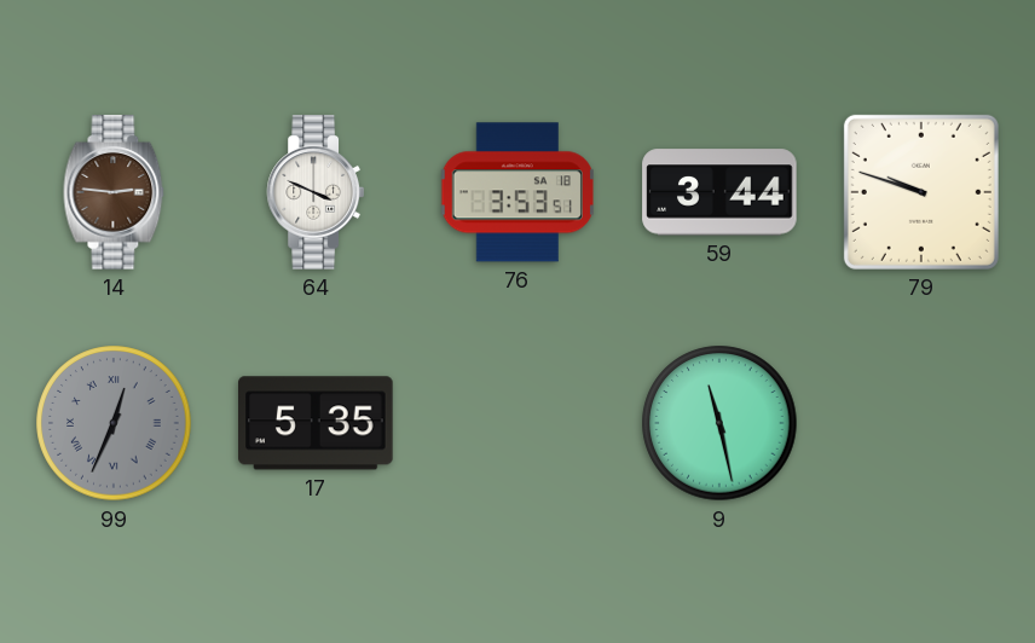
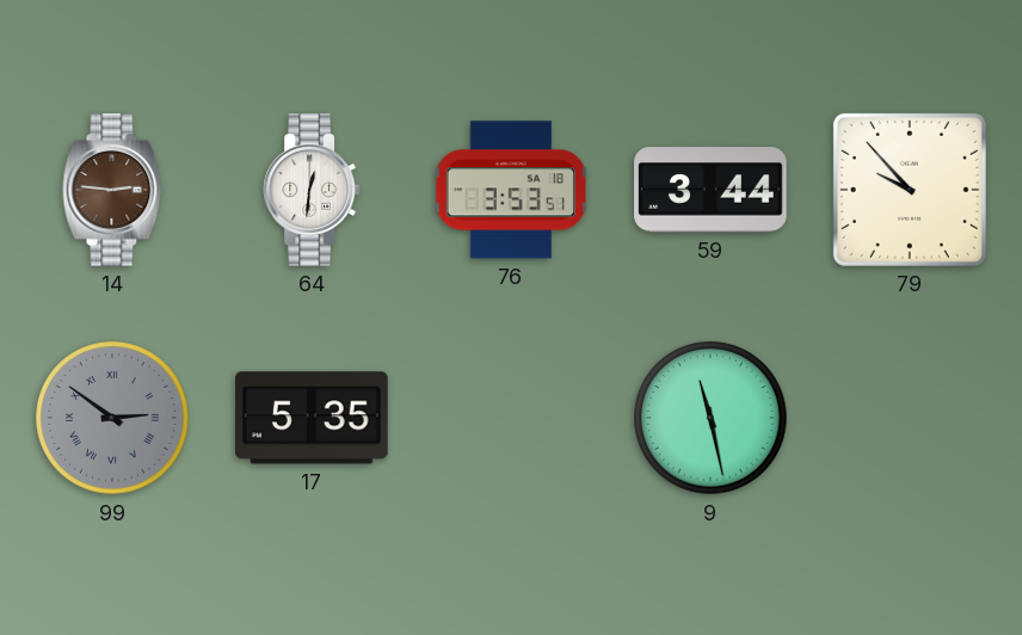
64: 3:49 -> 12:31 (310, 190)
79: 9:48 -> 9:53 (910, 190)
99: 12:34 -> 2:51 (112, 418)
